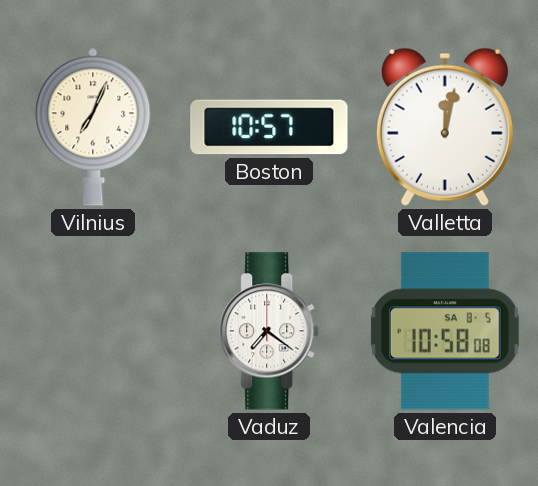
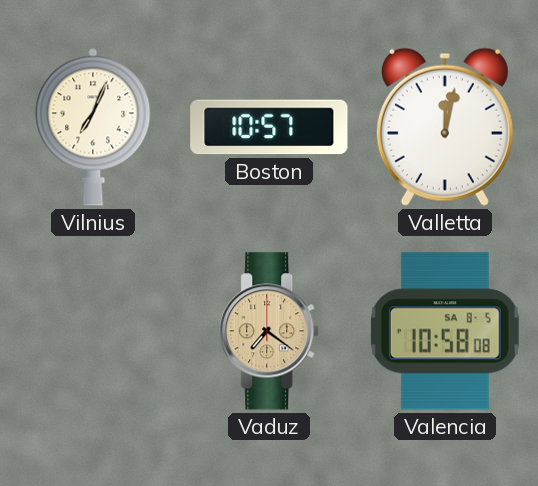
Vaduz dial: white -> champagne (270, 331)
